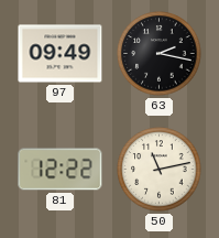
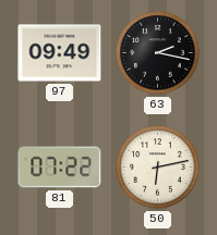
81: 12:22 -> 07:22 (60, 168)
50: 11:13 -> 6:13 (158, 168)
